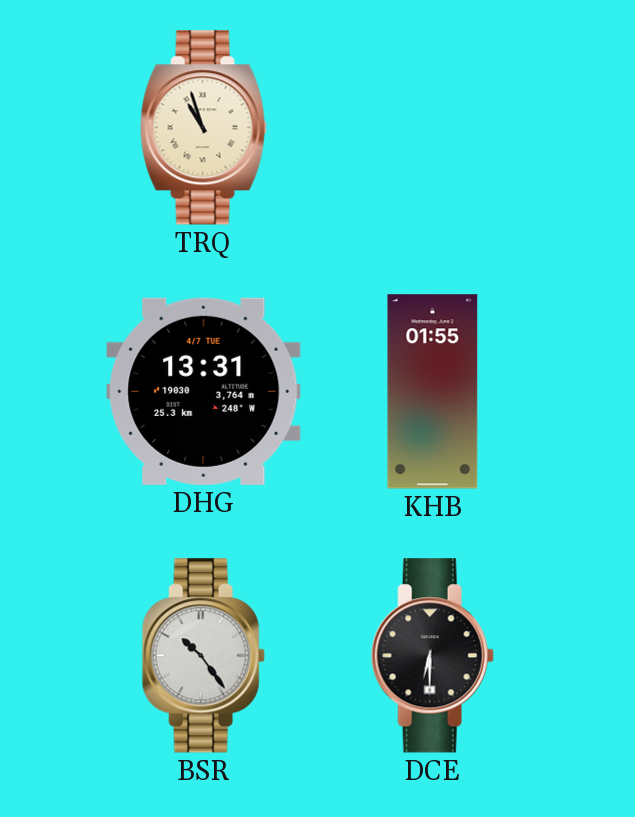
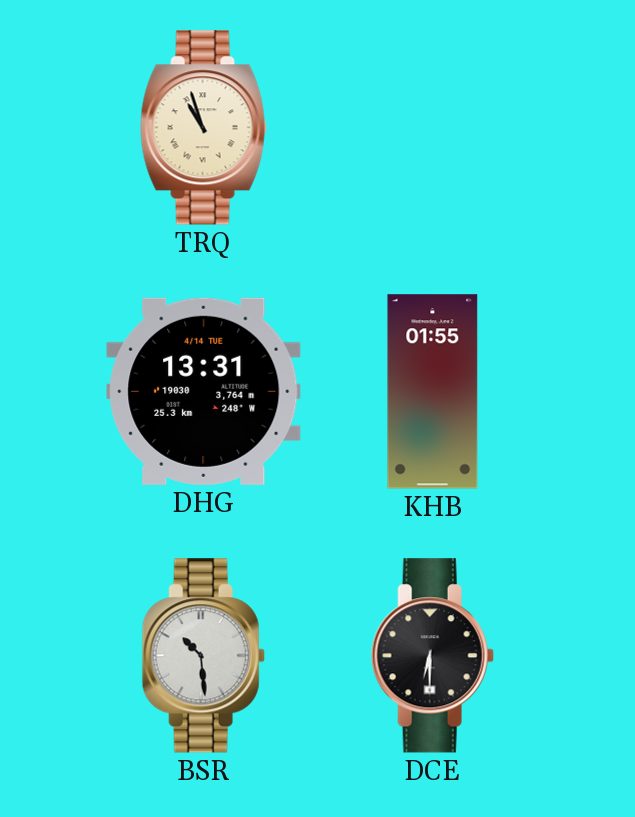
DHG date: 4/7 TUE -> 4/14 TUE (204, 391)
BSR: 10:24 -> 10:29 (203, 656)
